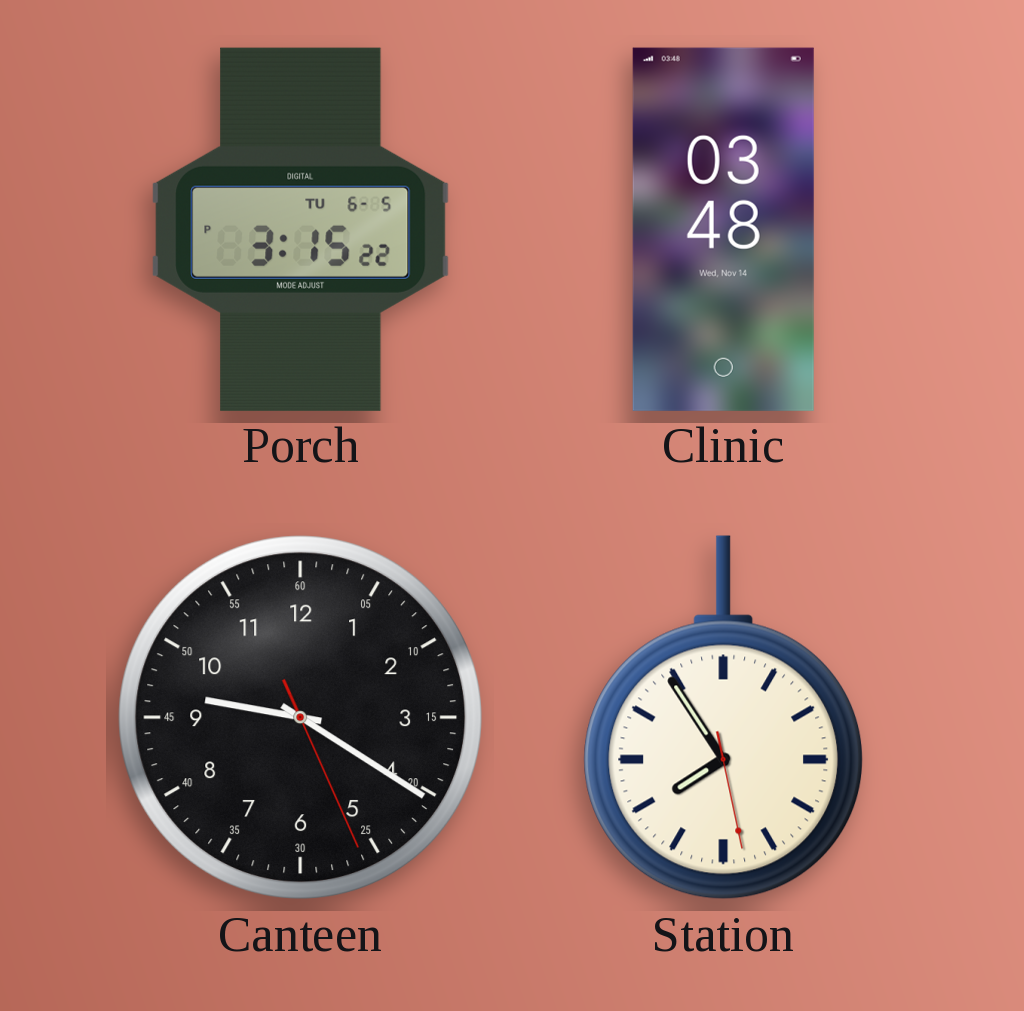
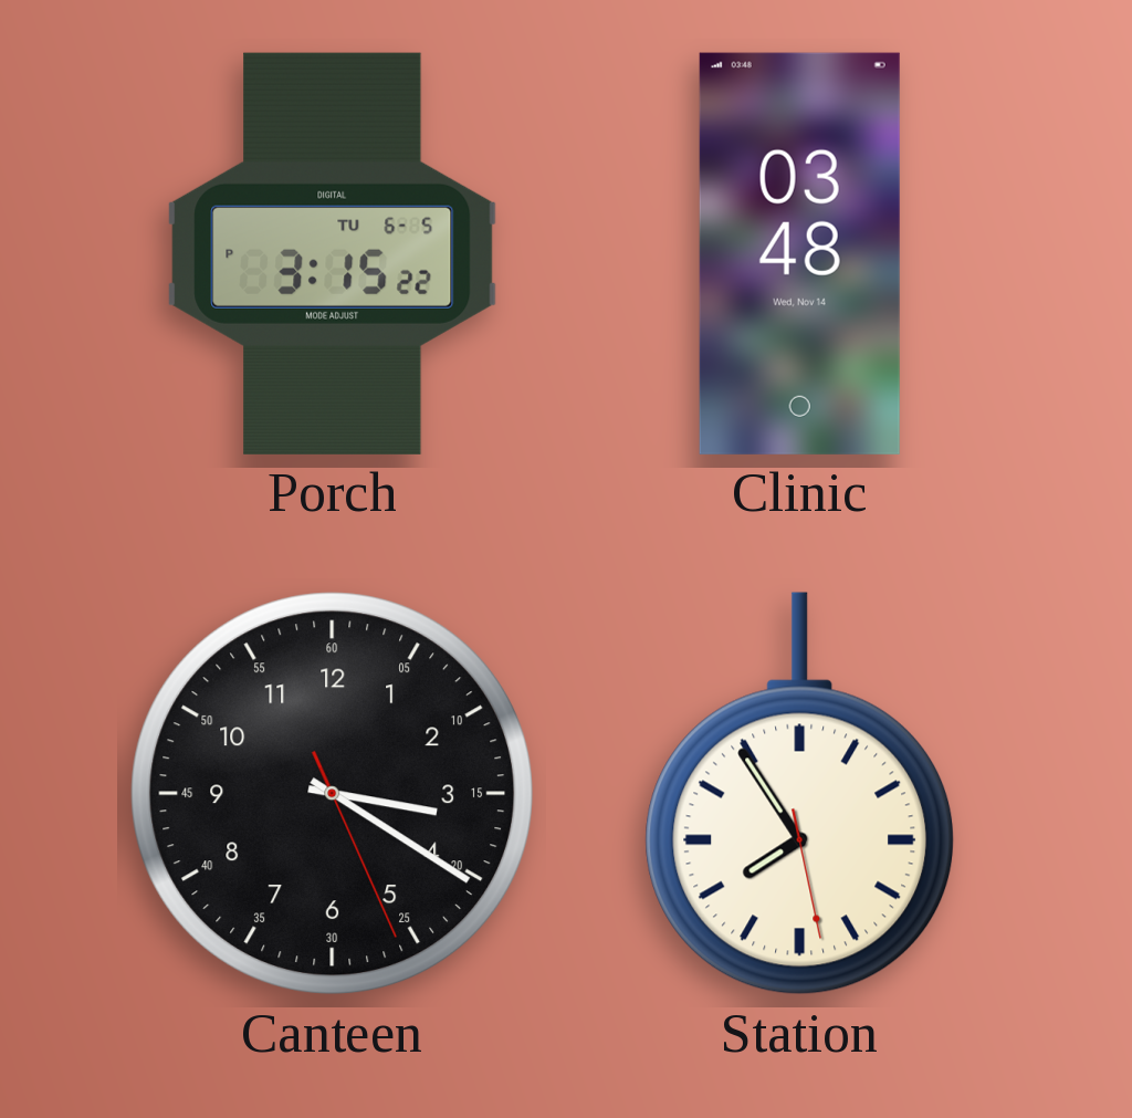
Canteen: 9:20 -> 3:20 (333, 794)
